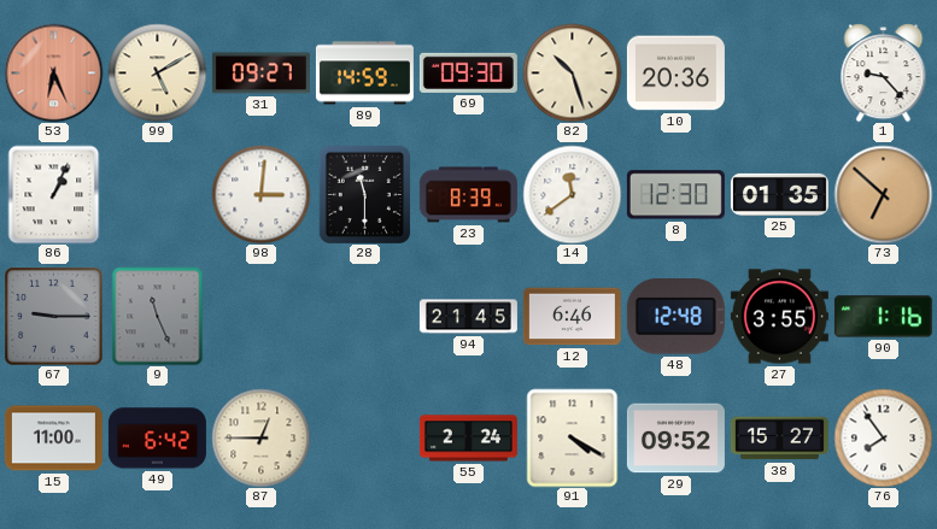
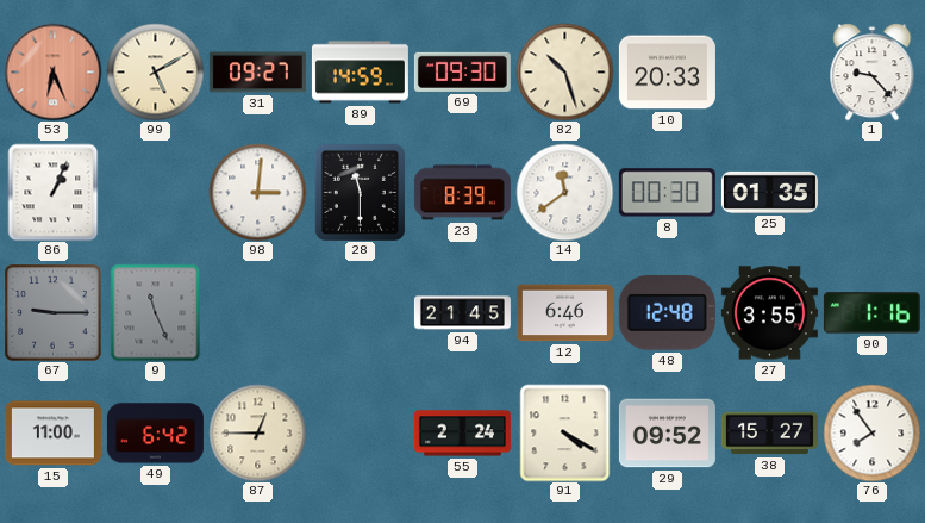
10: 20:36 -> 20:33 (667, 73)
8: 12:30 -> 00:30 (667, 193)
73: 6:52 -> none (883, 194)
